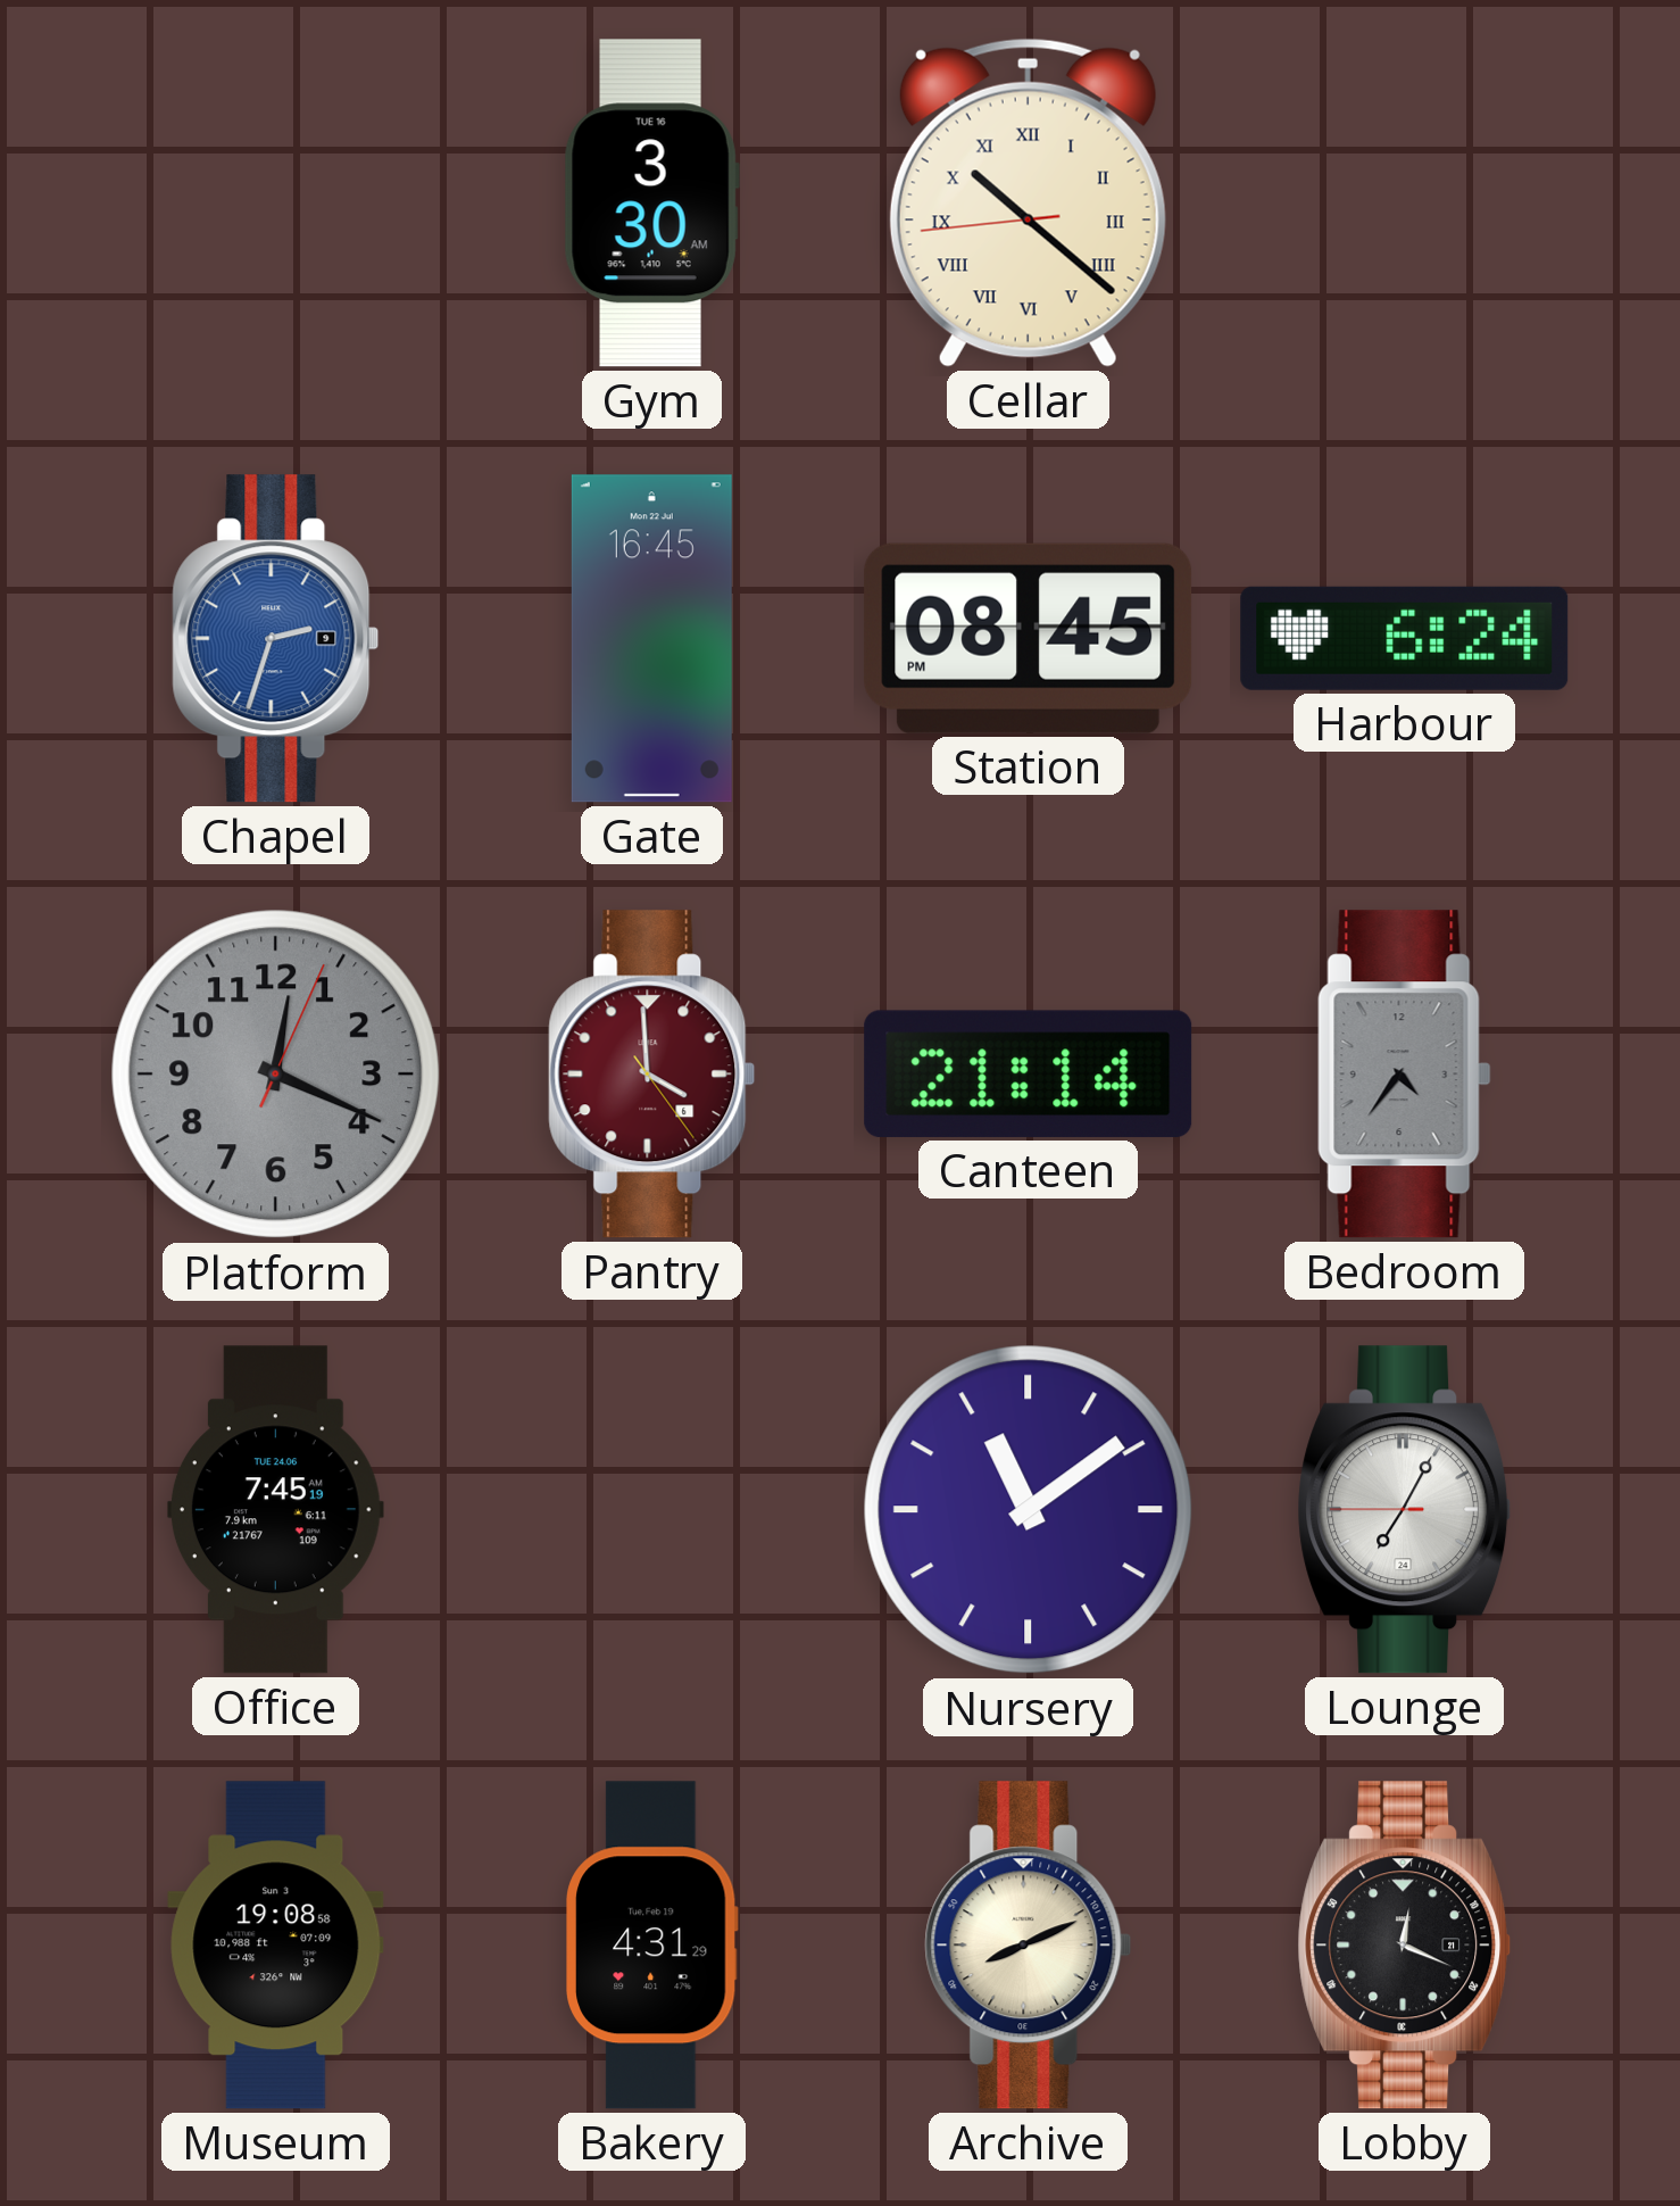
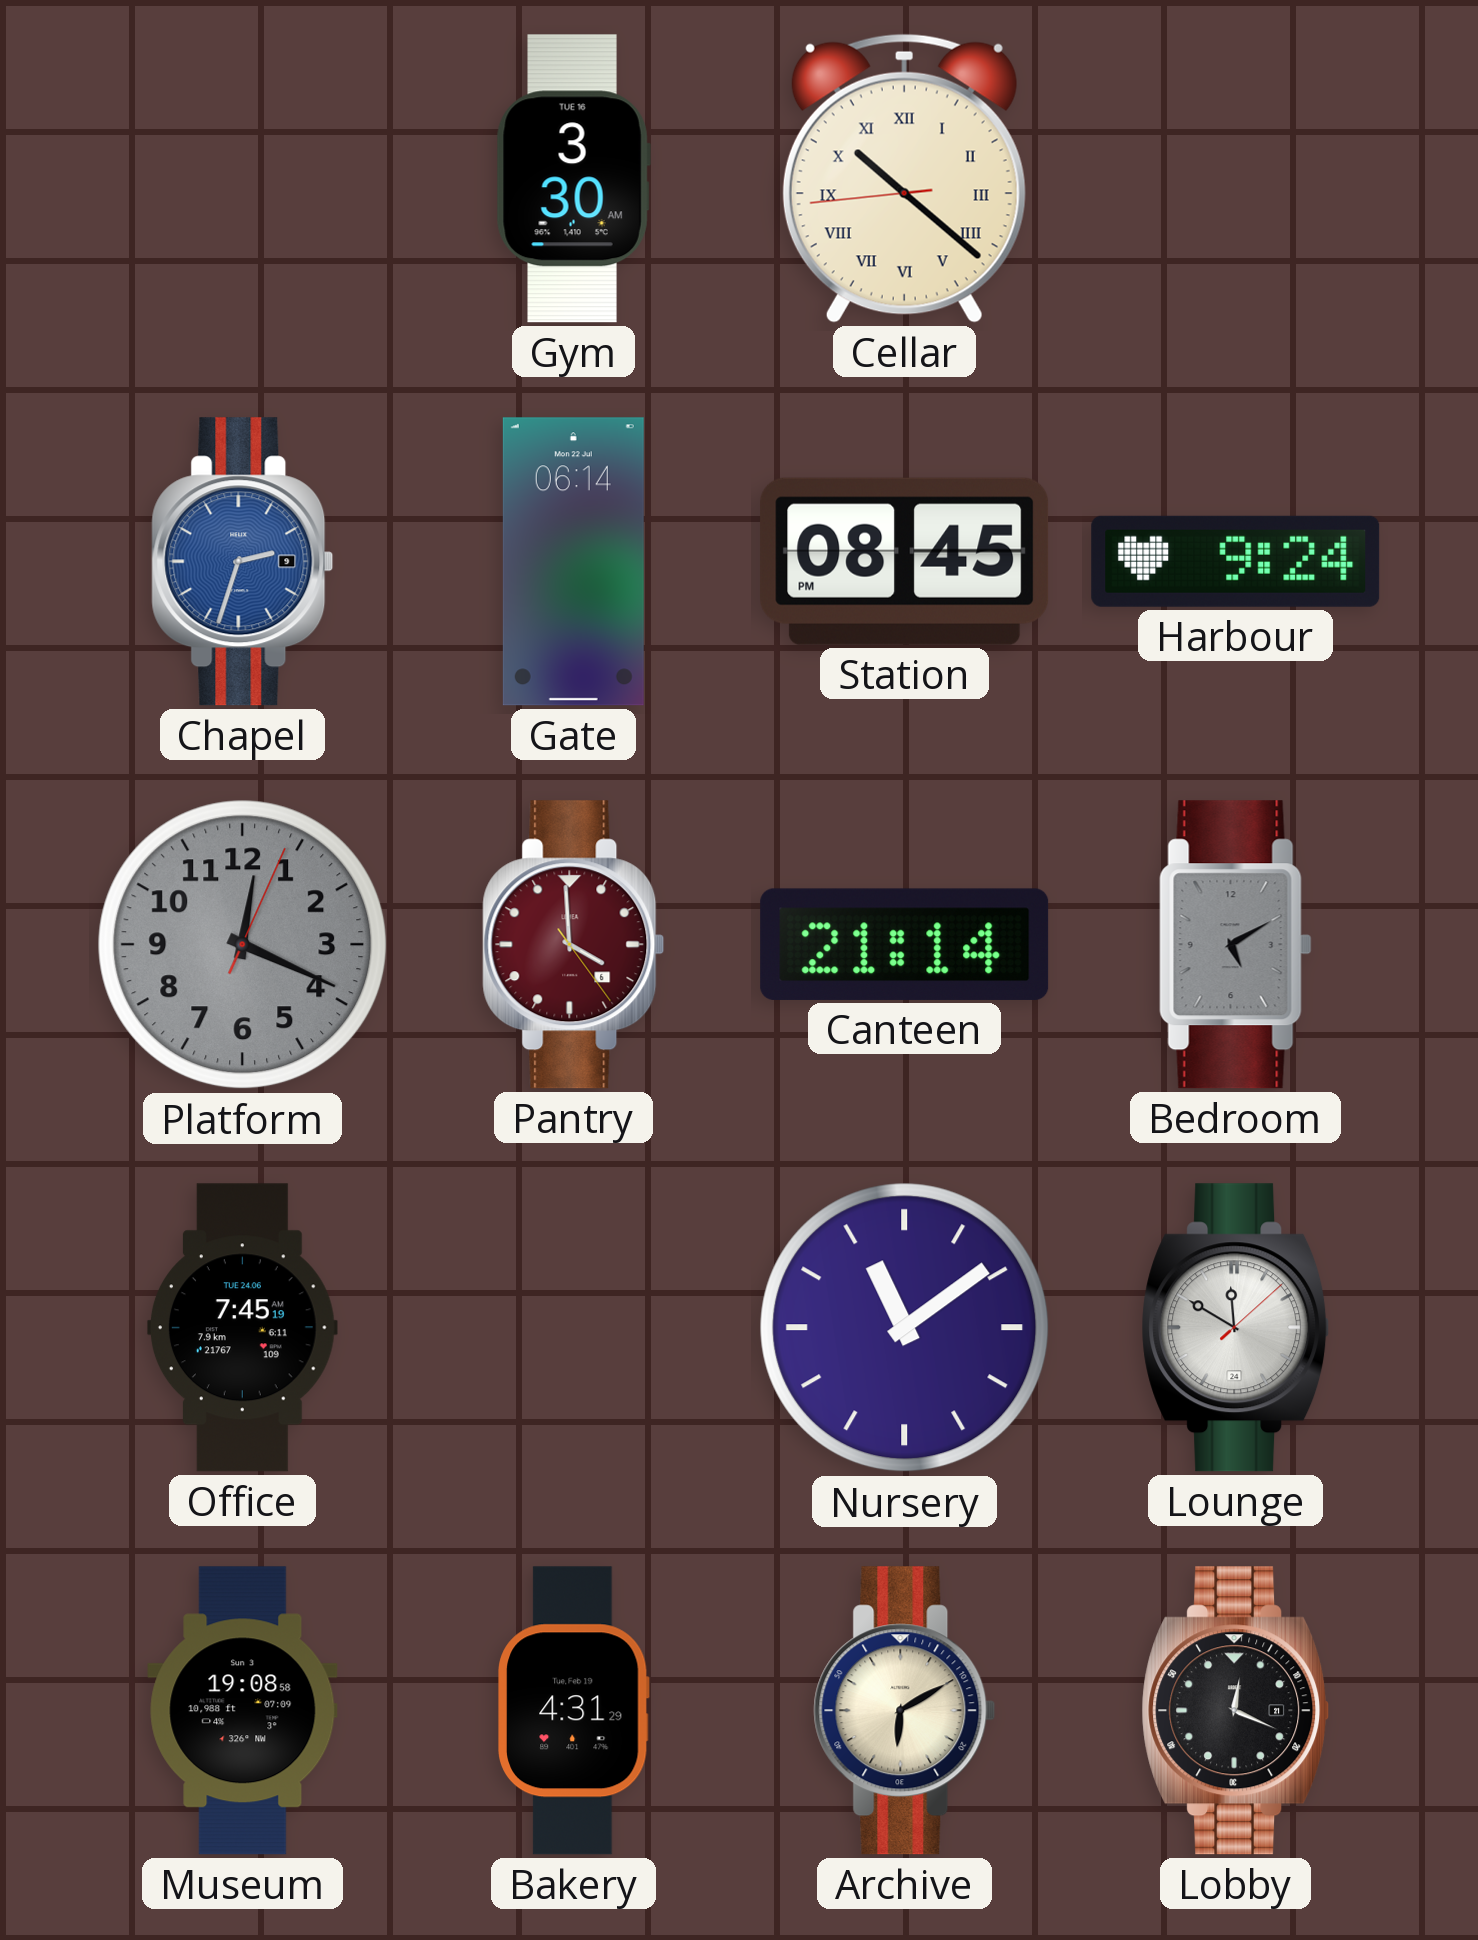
Gate: 16:45 -> 06:14 (573, 562)
Harbour: 6:24 -> 9:24 (1236, 561)
Bedroom: 4:36 -> 5:10 (1236, 945)
Lounge: 7:04 -> 11:50 (1236, 1328)
Archive: 8:11 -> 6:10 (905, 1711)
